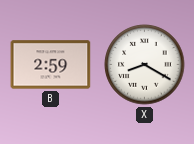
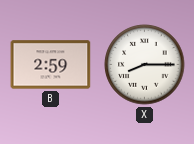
X: 8:20 -> 8:15 (145, 65)
